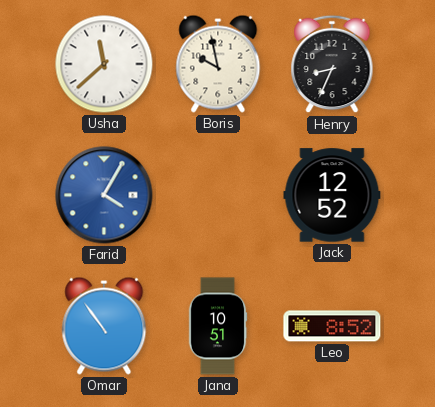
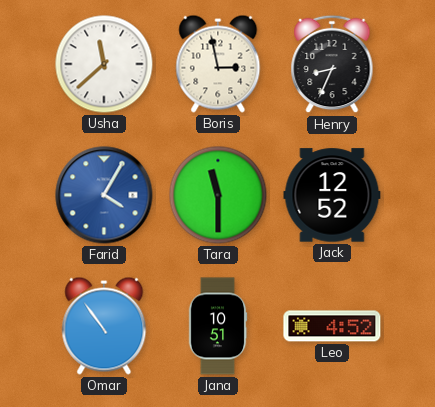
Boris: 9:58 -> 2:58 (218, 64)
Tara: none -> 11:30 (218, 195)
Leo: 8:52 -> 4:52 (332, 326)
